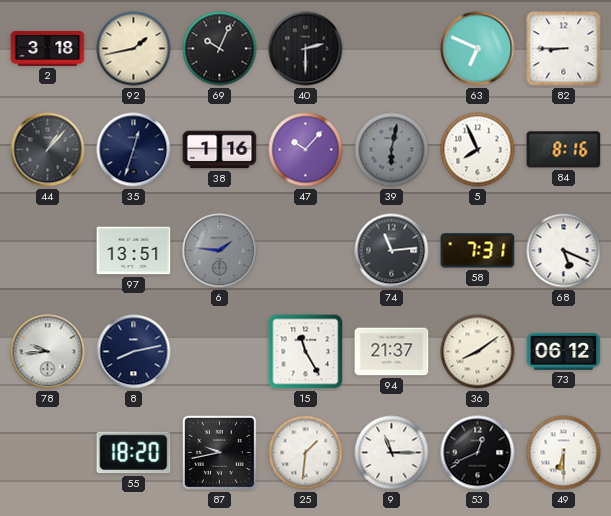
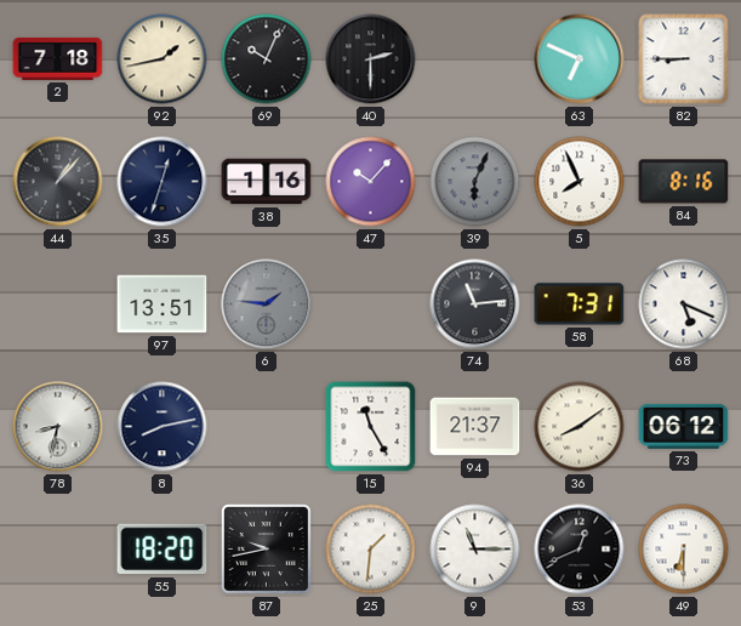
2: 3:18 -> 7:18 (58, 58)
39: 6:02 -> 6:04 (475, 182)
78: 9:44 -> 8:32 (58, 427)
